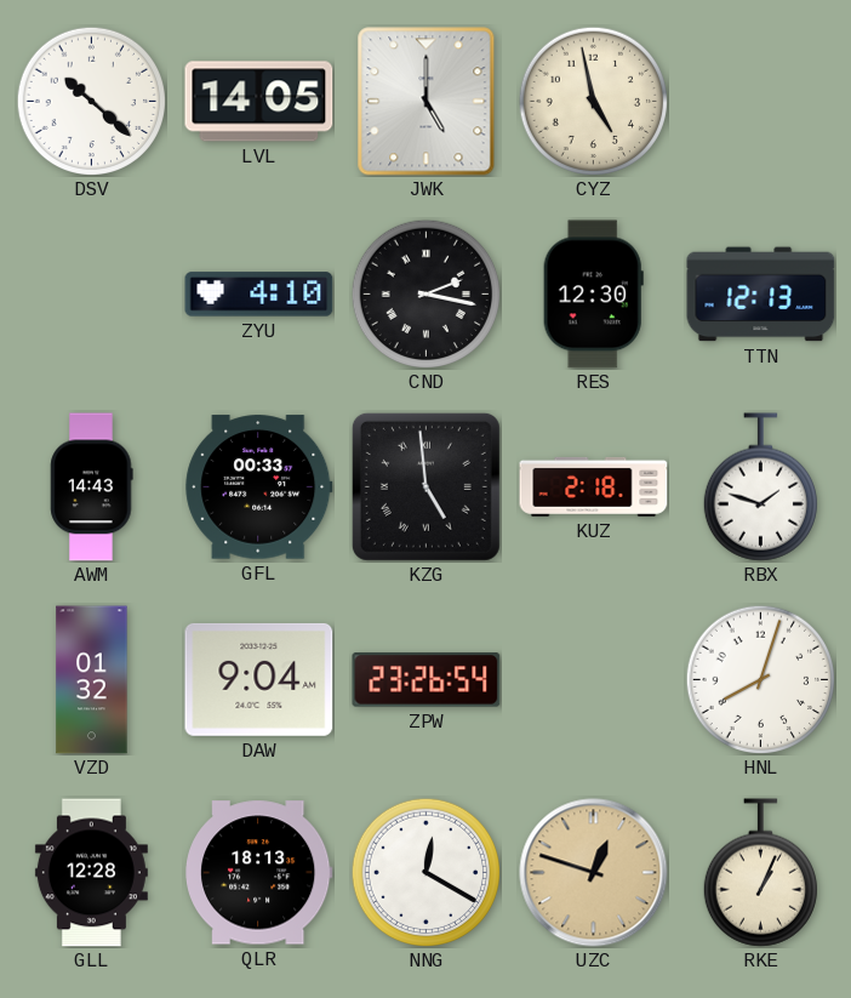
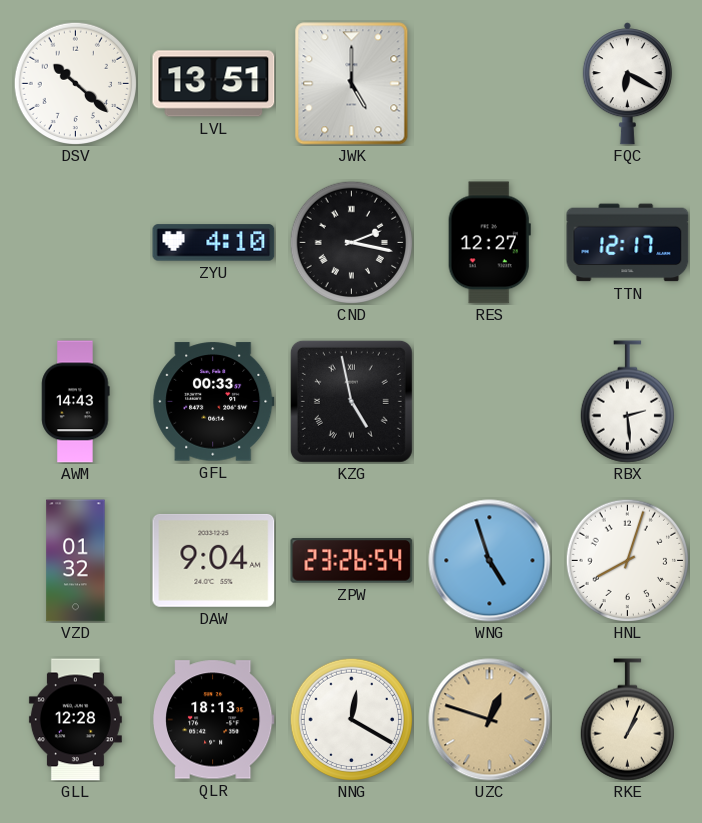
LVL: 14:05 -> 13:51 (214, 84)
CYZ: 4:58 -> none (593, 101)
FQC: none -> 6:20 (627, 84)
RES: 12:30 -> 12:27 (489, 243)
TTN: 12:13 -> 12:17 (628, 243)
KZG: 4:59 -> 4:58 (351, 401)
KUZ: 2:18 -> none (594, 486)
RBX: 1:48 -> 2:29 (627, 402)
WNG: none -> 4:57 (490, 561)
